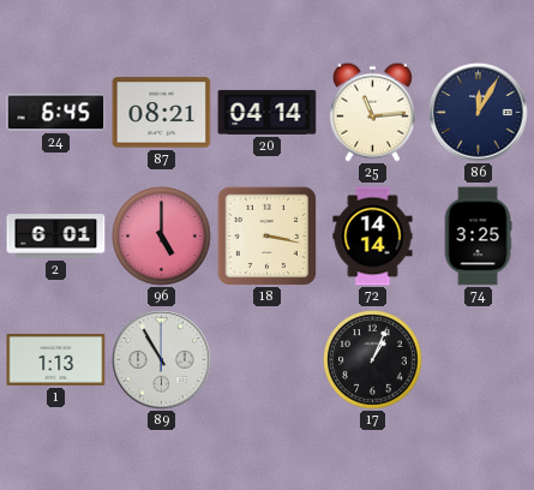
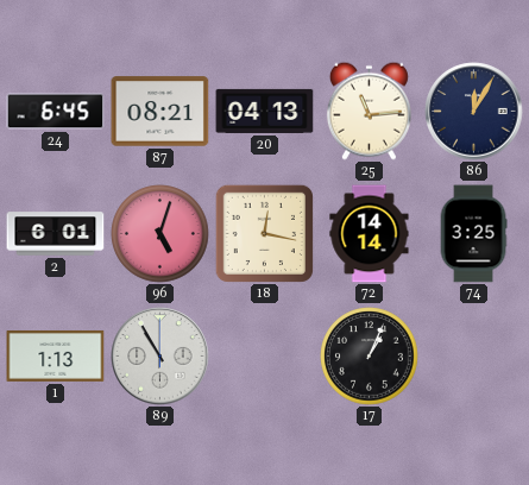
20: 04:14 -> 04:13 (265, 111)
96: 5:00 -> 5:03 (160, 234)
18: 3:17 -> 12:17 (264, 233)
